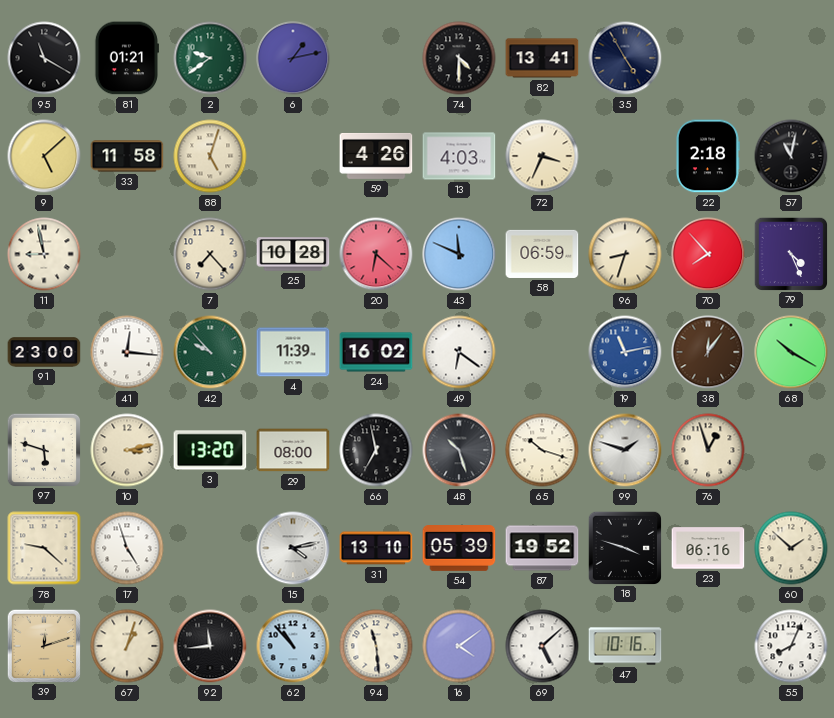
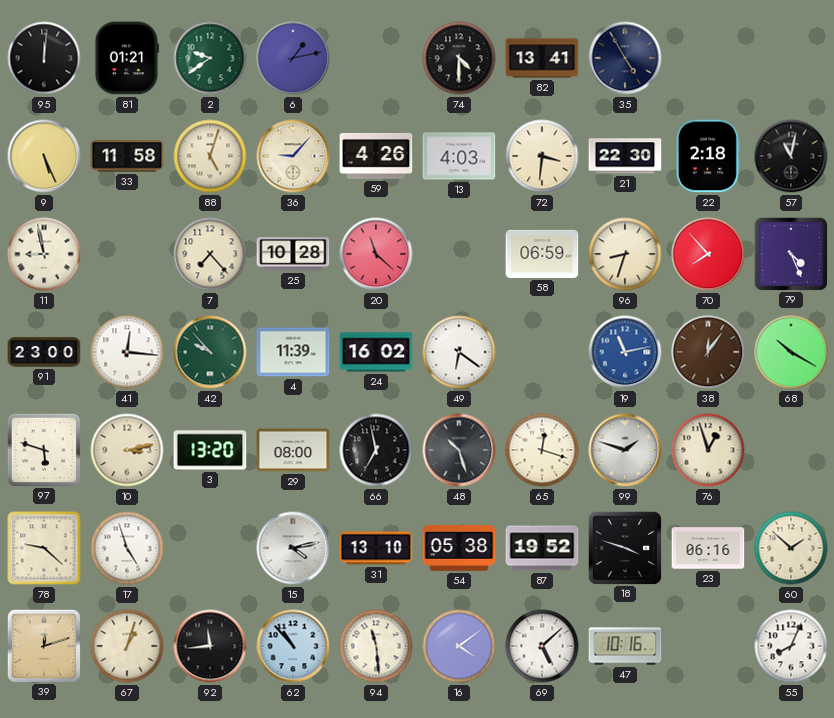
95: 11:20 -> 12:01 (44, 58)
9: 5:08 -> 5:26 (44, 156)
36: none -> 9:07 (293, 156)
72: 3:34 -> 3:31 (542, 156)
21: none -> 22:30 (625, 156)
20: 6:22 -> 11:22 (376, 254)
43: 11:49 -> none (459, 254)
65: 10:18 -> 12:18 (542, 450)
54: 05:39 -> 05:38 (459, 549)
